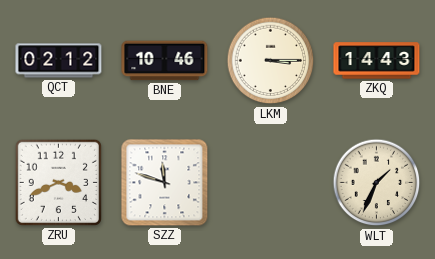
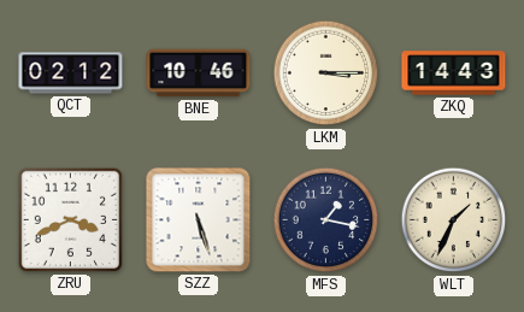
SZZ: 11:48 -> 5:27 (199, 220)
MFS: none -> 1:17 (326, 220)
